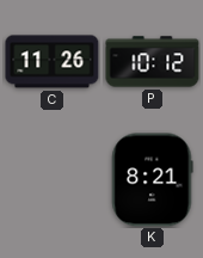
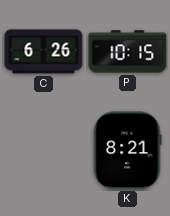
C: 11:26 -> 6:26 (44, 52)
P: 10:12 -> 10:15 (128, 52)
